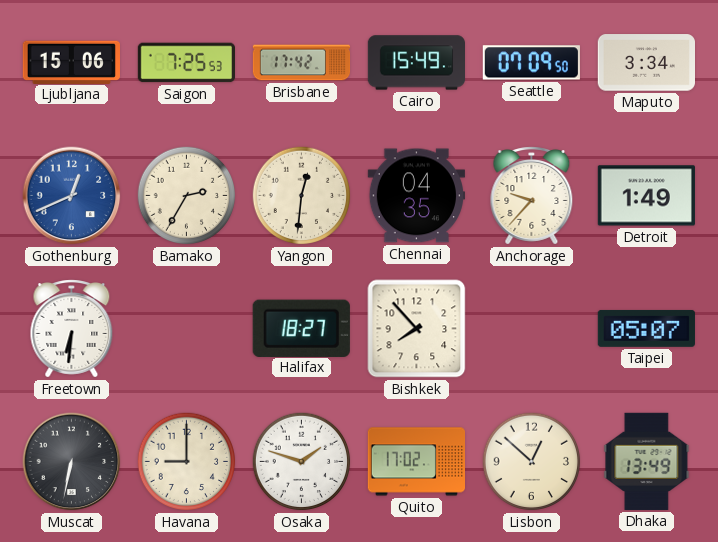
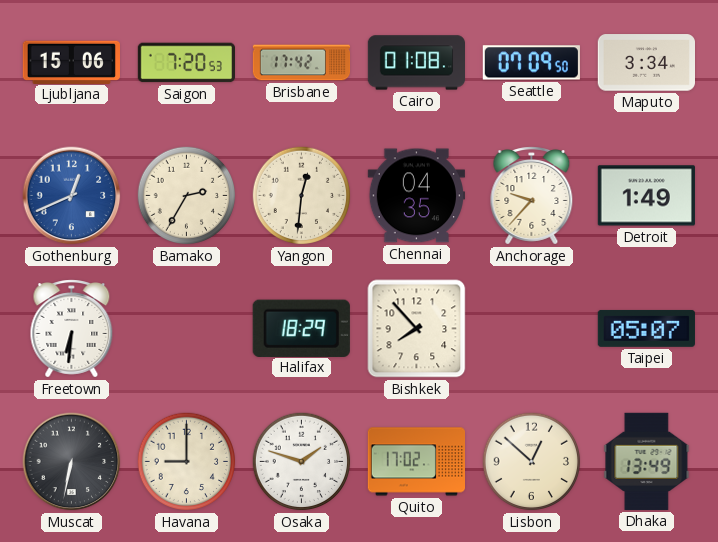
Saigon: 7:25 -> 7:20 (186, 63)
Cairo: 15:49 -> 01:08 (416, 63)
Halifax: 18:27 -> 18:29 (301, 328)
